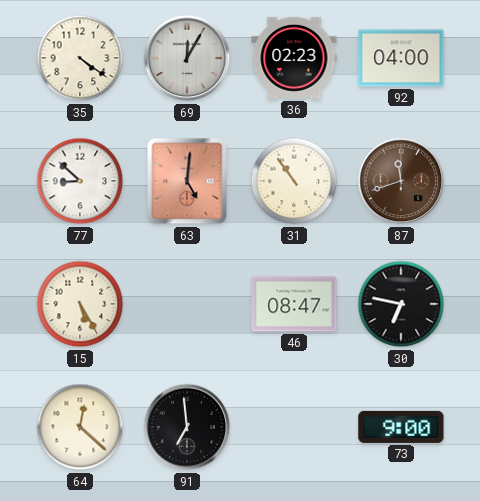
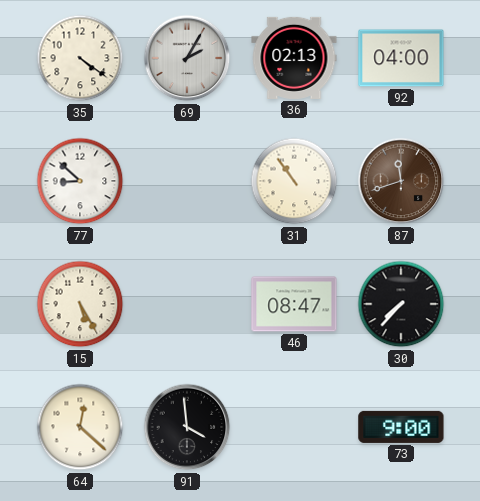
69: 12:05 -> 2:05 (187, 58)
36: 02:23 -> 02:13 (294, 58)
63: 5:01 -> none (187, 181)
30: 6:47 -> 7:37 (401, 304)
91: 6:59 -> 3:59 (187, 427)
